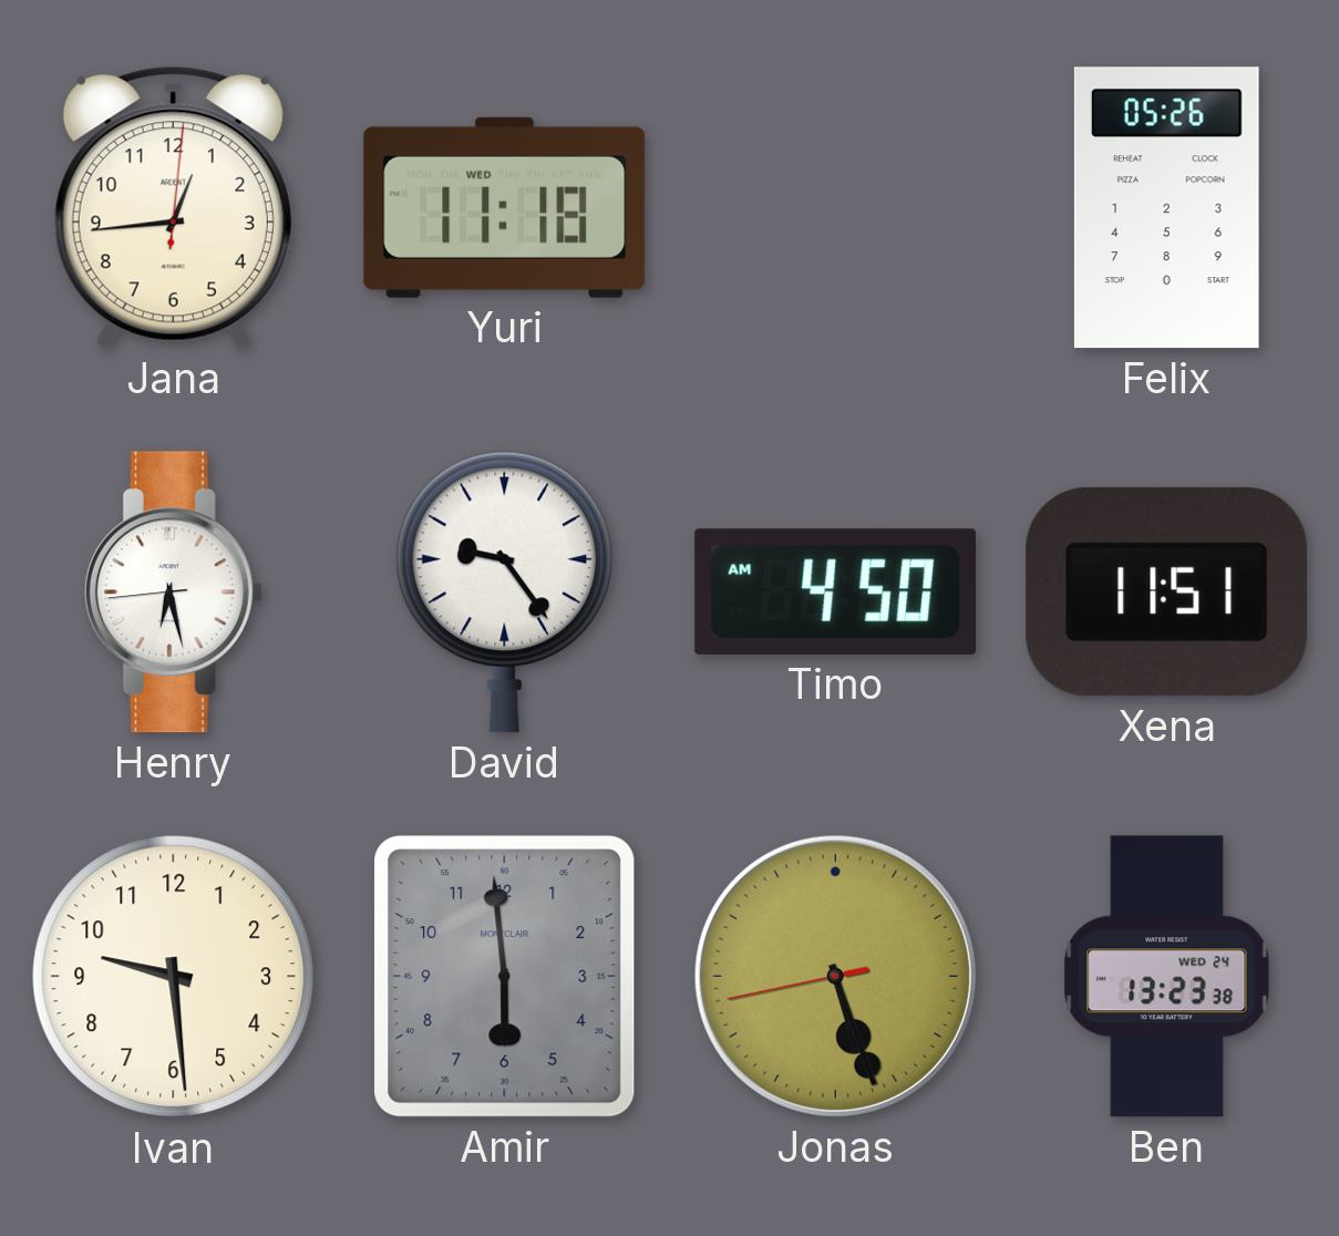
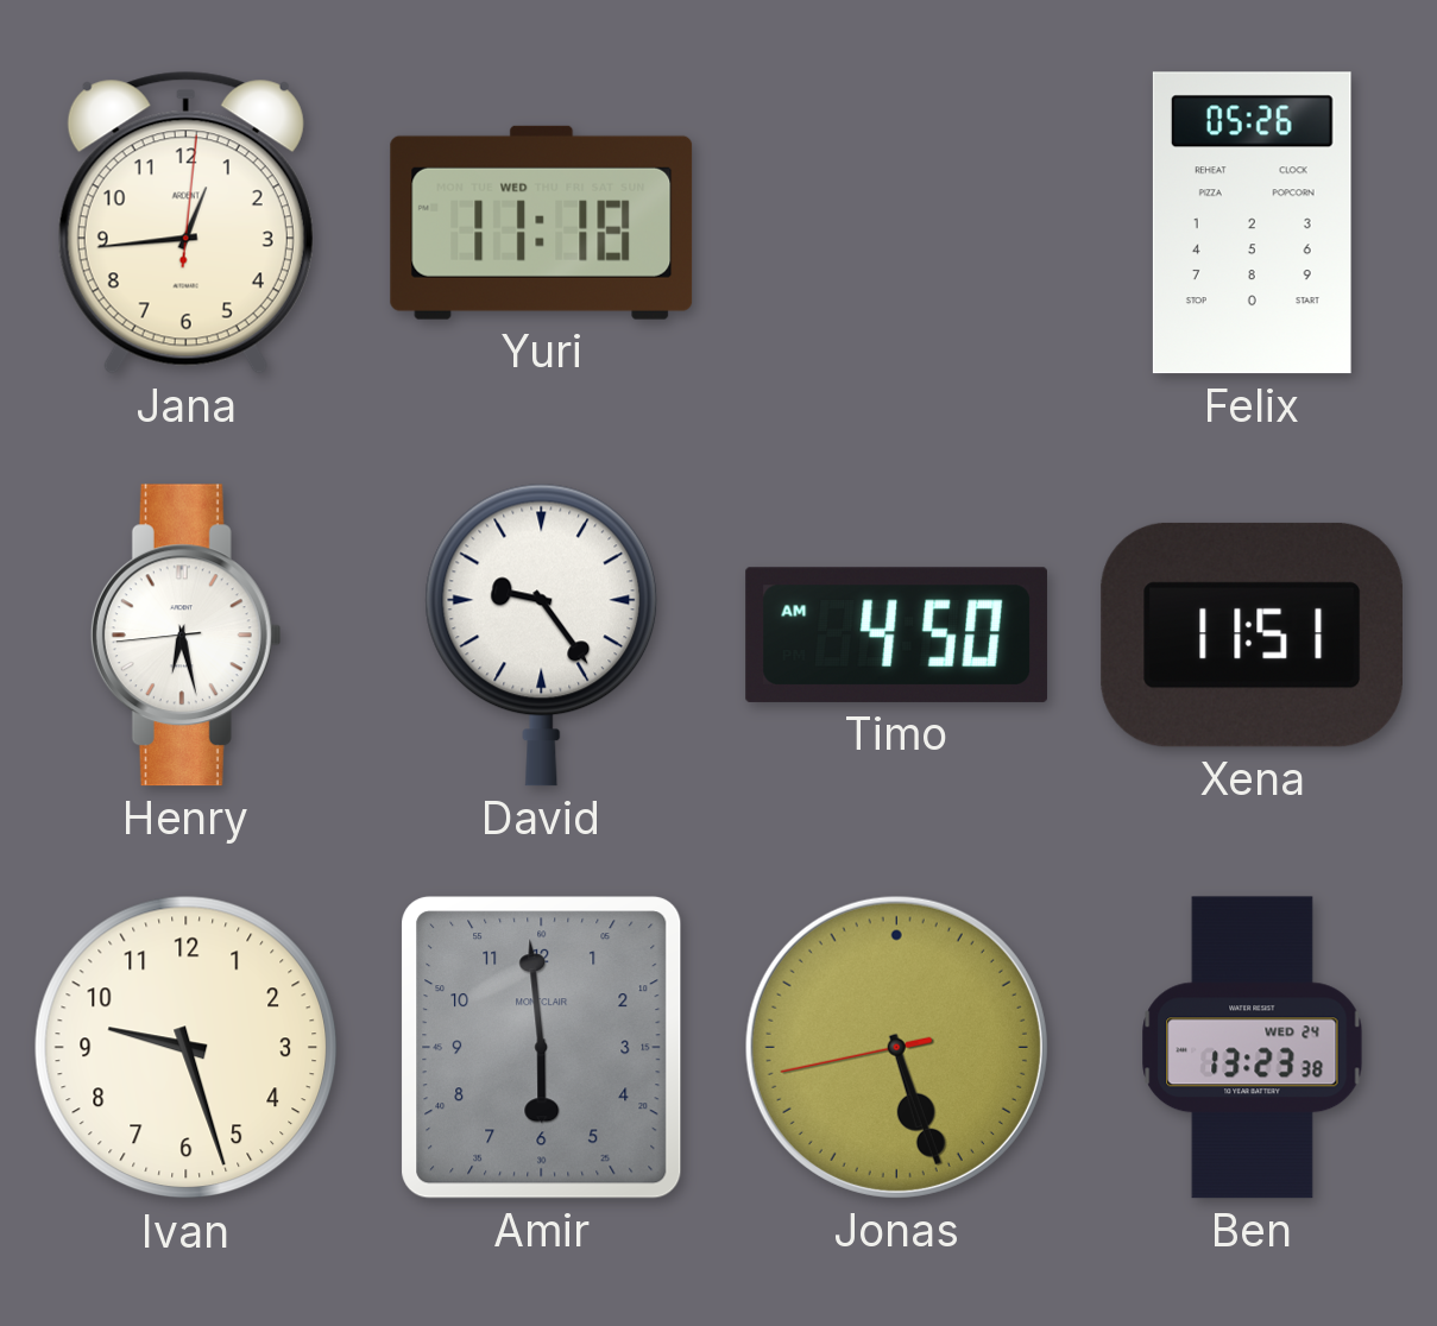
Ivan: 9:29 -> 9:27 (187, 1048)
